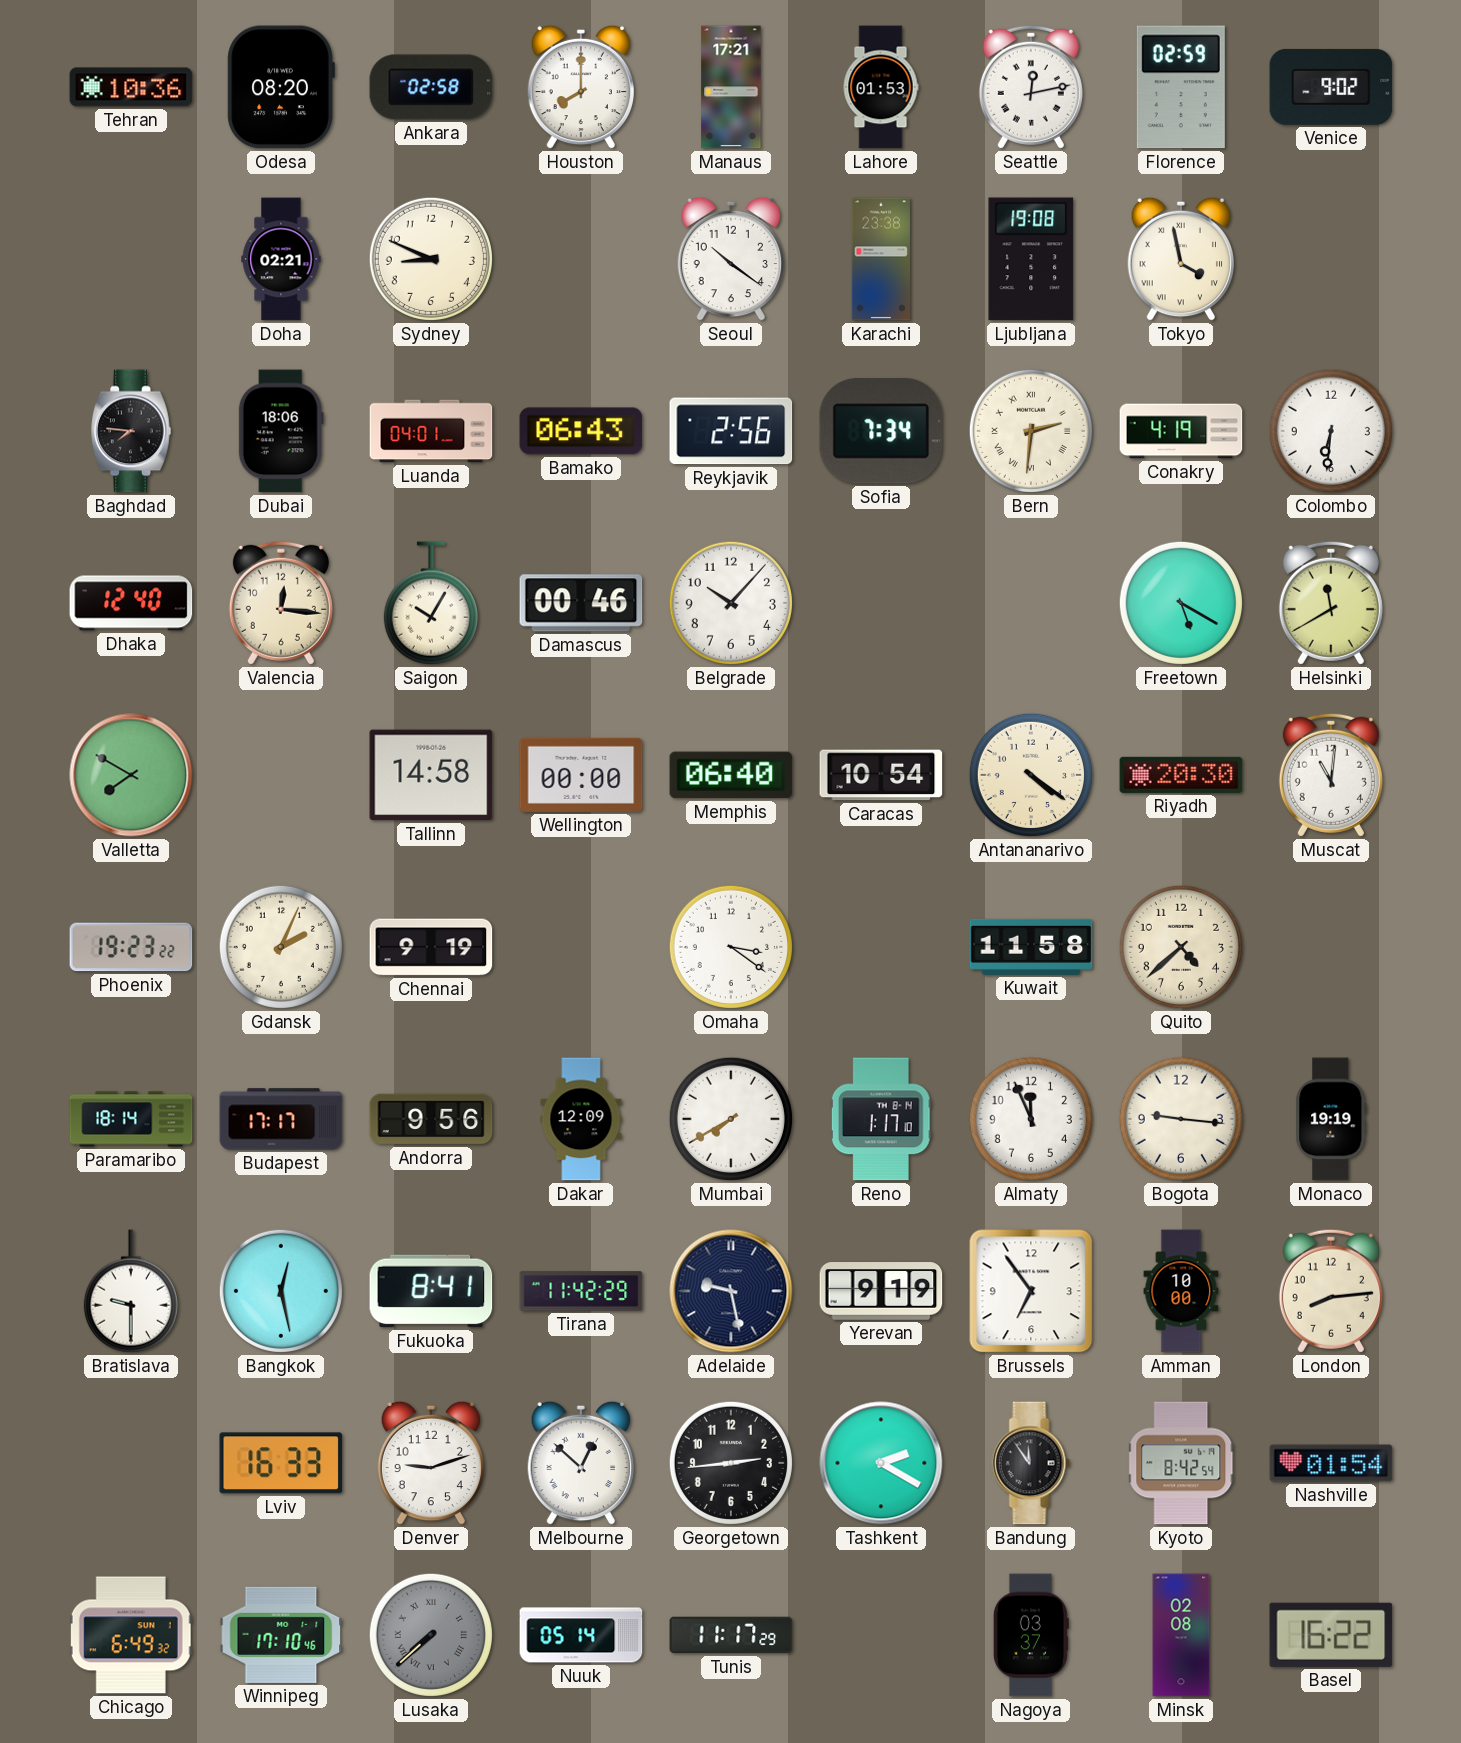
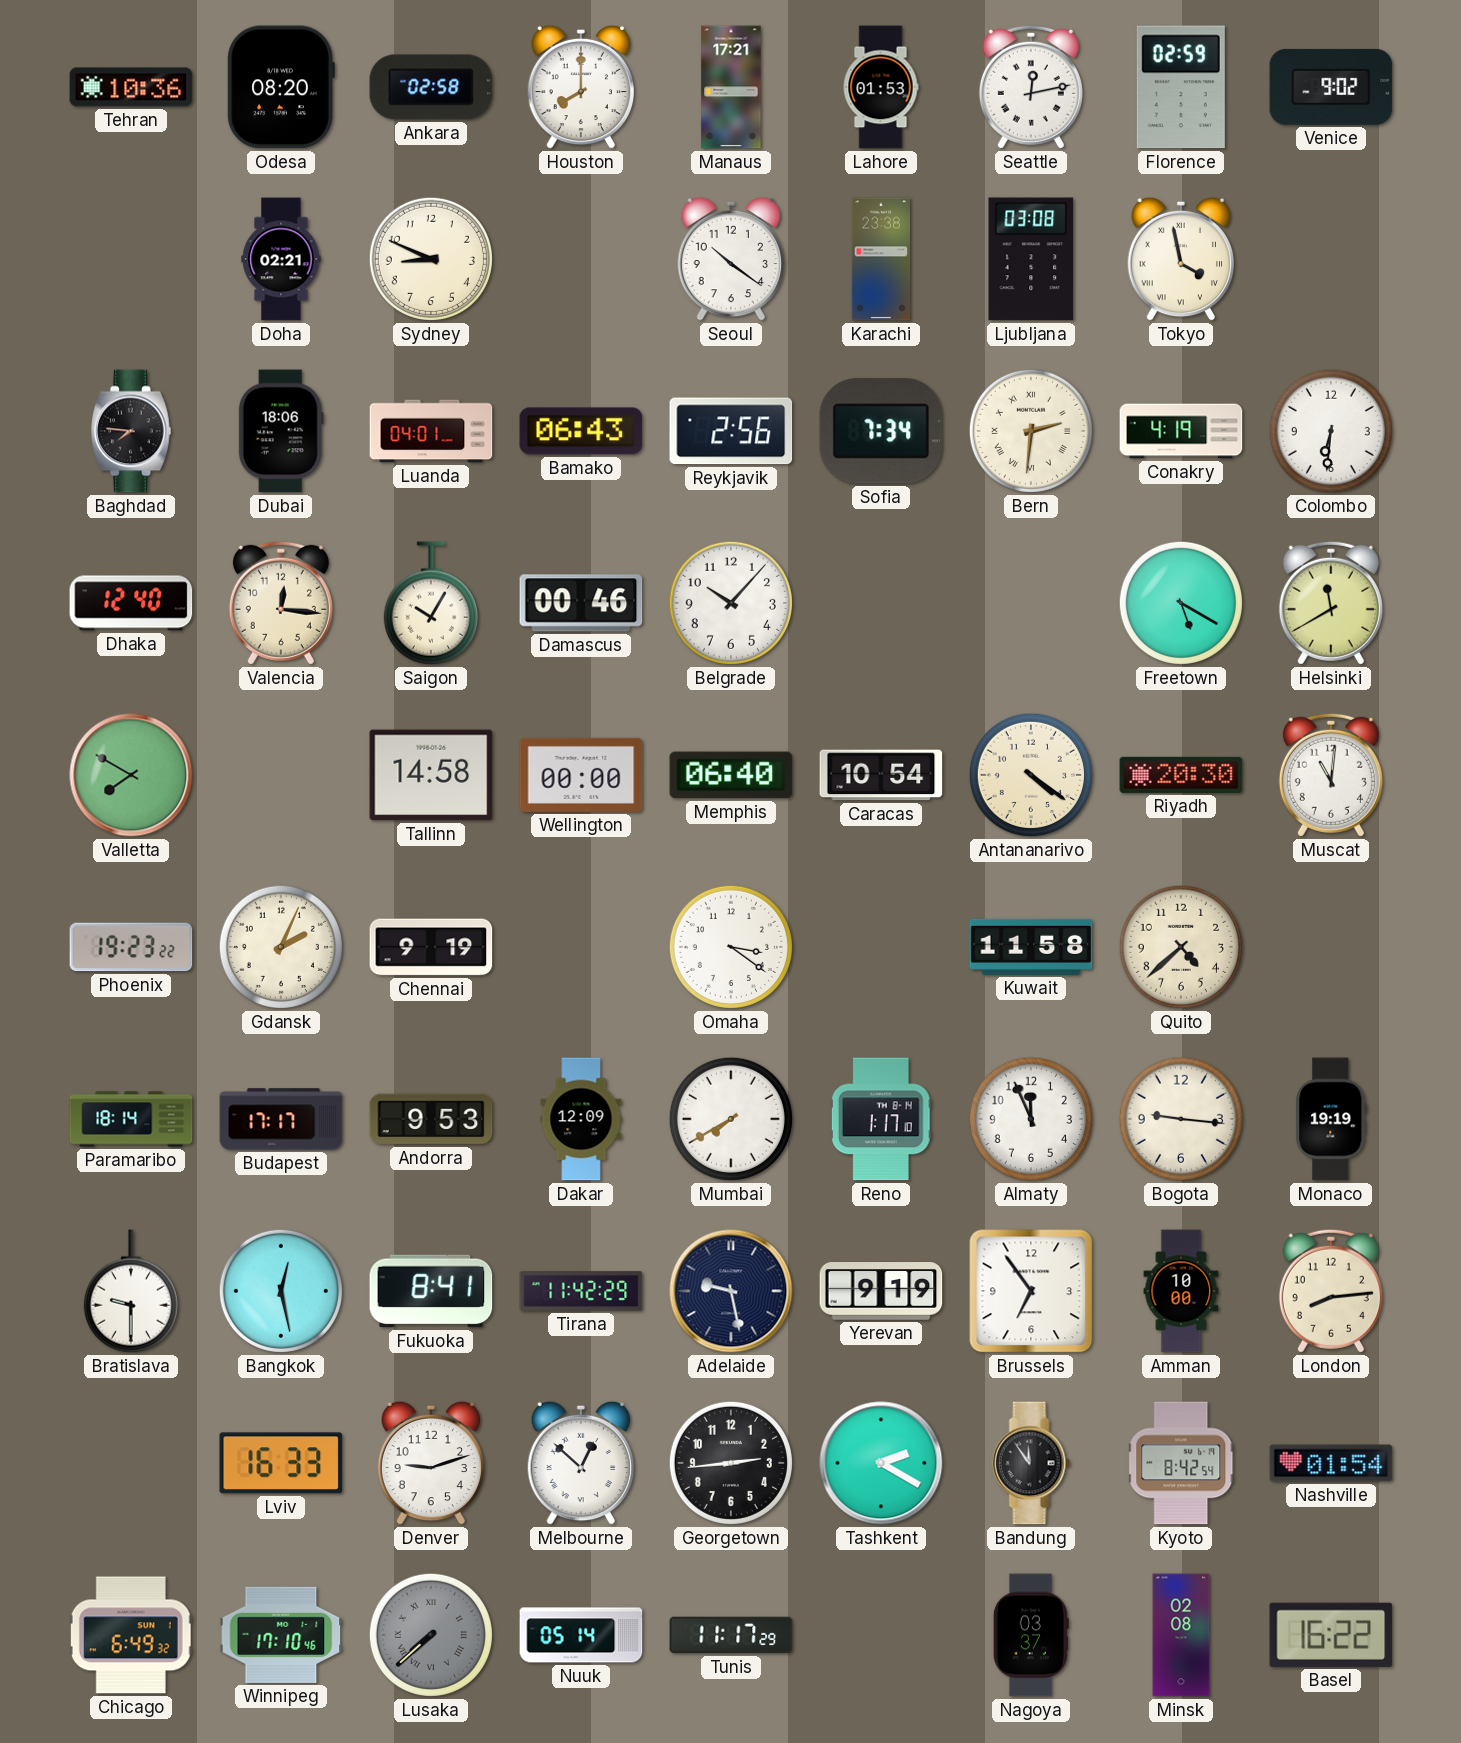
Ljubljana: 19:08 -> 03:08 (1031, 259)
Andorra: 9:56 -> 9:53 (431, 1119)
